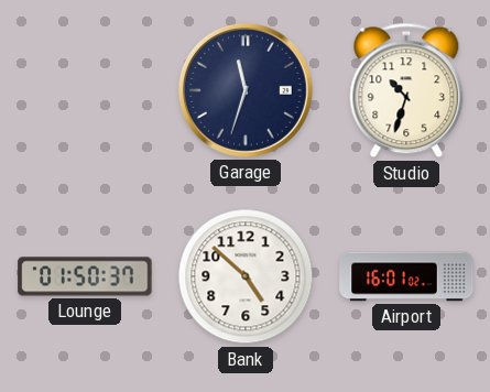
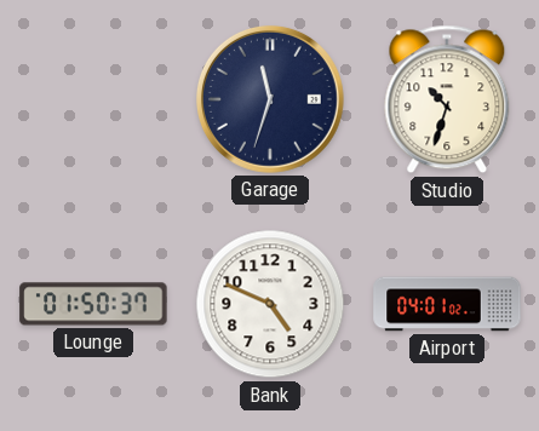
Bank: 4:52 -> 4:49 (270, 304)
Airport: 16:01 -> 04:01 (447, 304)
